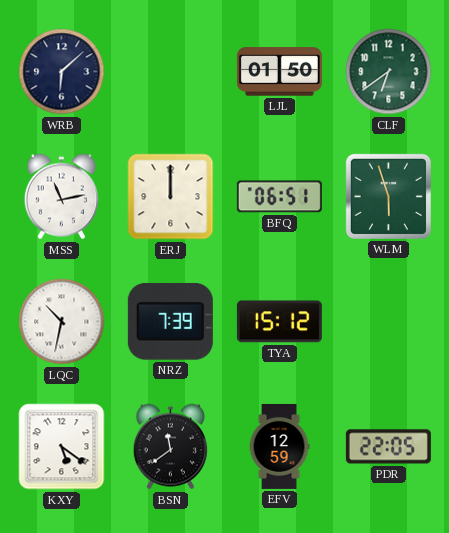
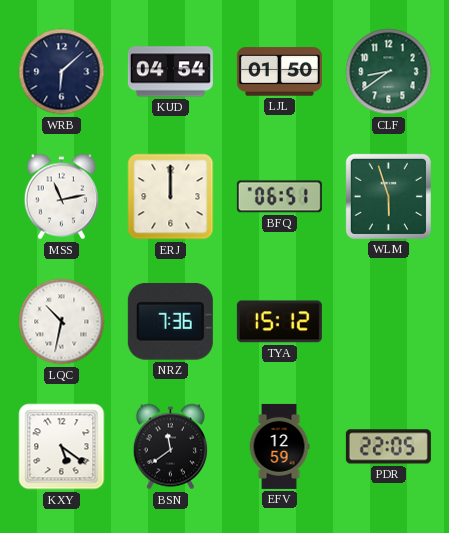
KUD: none -> 04:54 (170, 72)
CLF: 6:39 -> 8:39 (389, 72)
NRZ: 7:39 -> 7:36 (170, 321)
